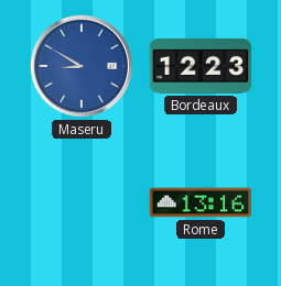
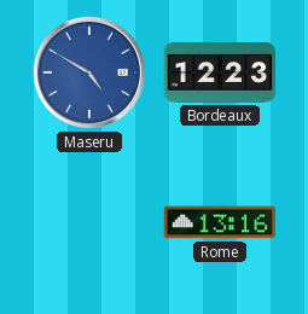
Maseru: 8:50 -> 4:50 (89, 72)
